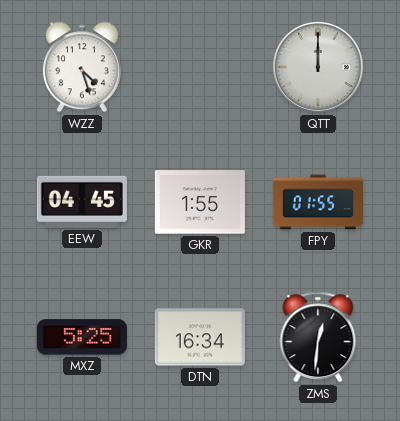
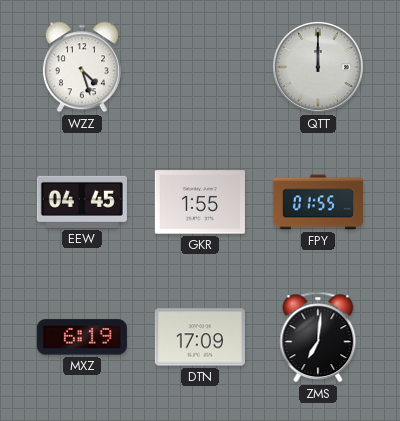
MXZ: 5:25 -> 6:19 (82, 337)
DTN: 16:34 -> 17:09 (200, 337)
ZMS: 12:31 -> 7:01 (318, 337)
